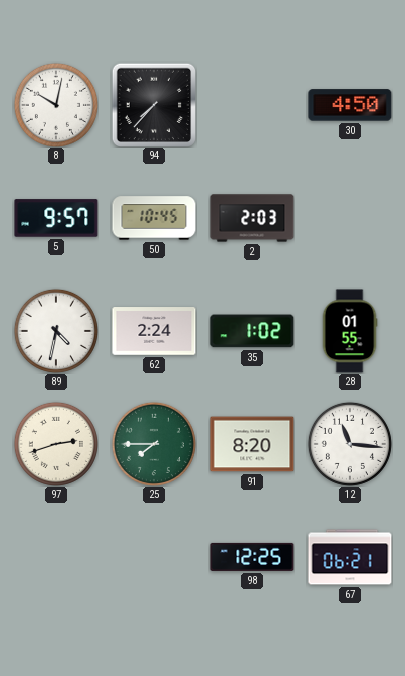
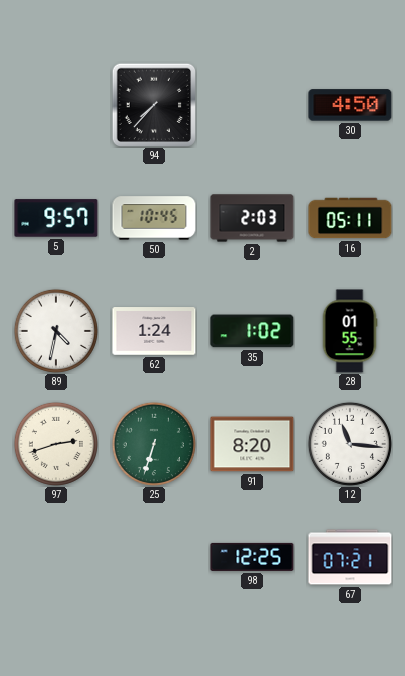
8: 10:02 -> none (56, 105)
16: none -> 05:11 (350, 218)
62: 2:24 -> 1:24 (154, 331)
25: 7:45 -> 6:33 (154, 444)
67: 06:21 -> 07:21 (350, 557)
